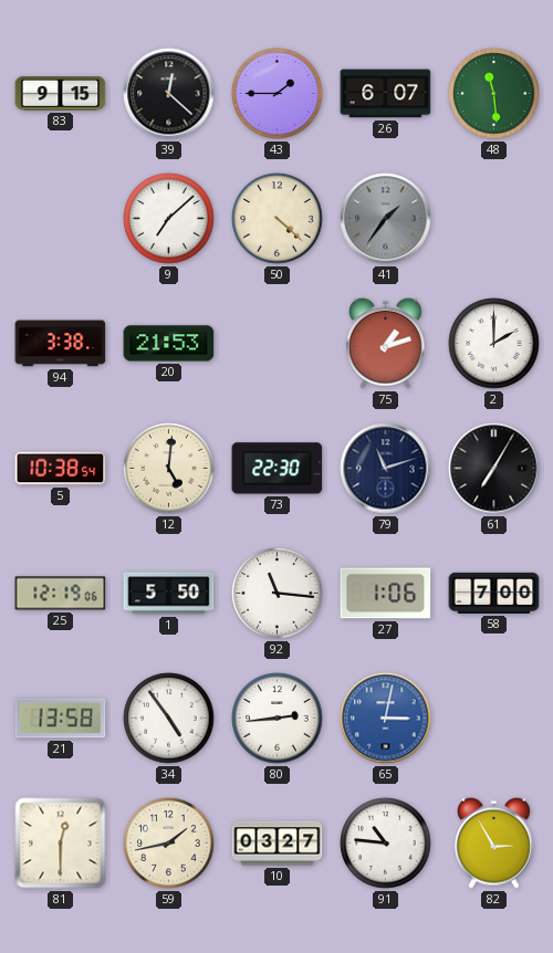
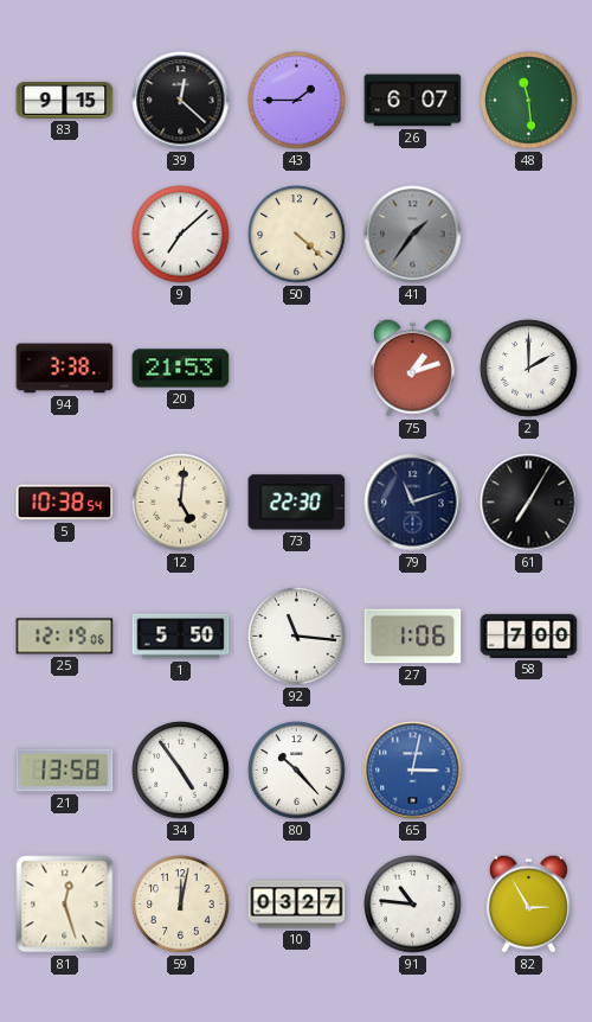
80: 2:44 -> 10:23 (297, 771)
81: 12:30 -> 12:27 (65, 905)
59: 1:43 -> 12:02 (181, 905)
